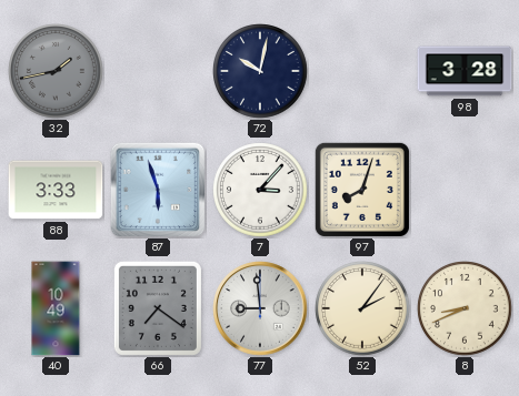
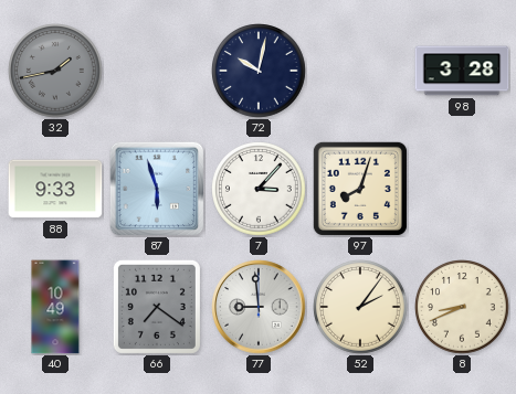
88: 3:33 -> 9:33 (55, 189)
